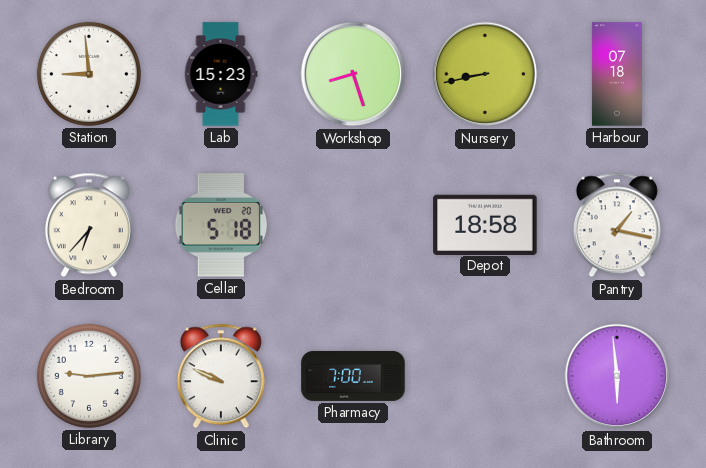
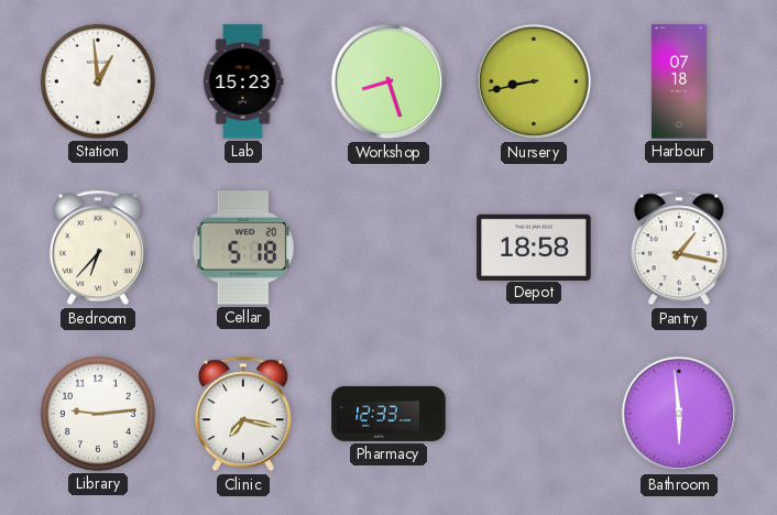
Station: 8:59 -> 12:59 (98, 81)
Clinic: 9:49 -> 7:17 (243, 414)
Pharmacy: 7:00 -> 12:33 (388, 414)
